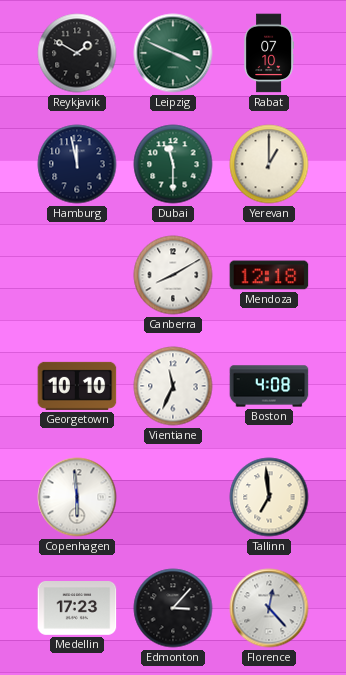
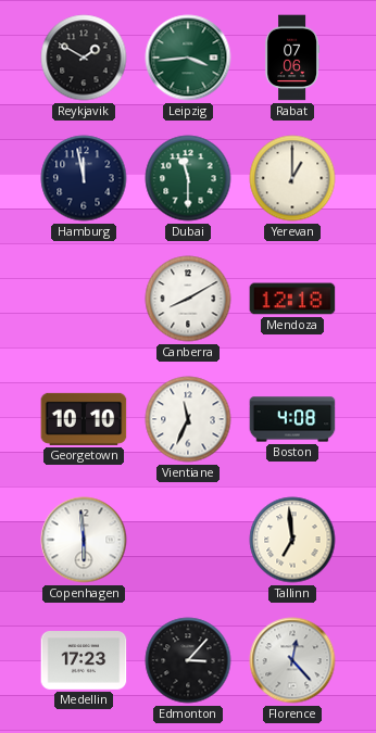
Leipzig: 3:49 -> 3:44 (188, 58)
Rabat: 07:10 -> 07:06 (292, 58)
